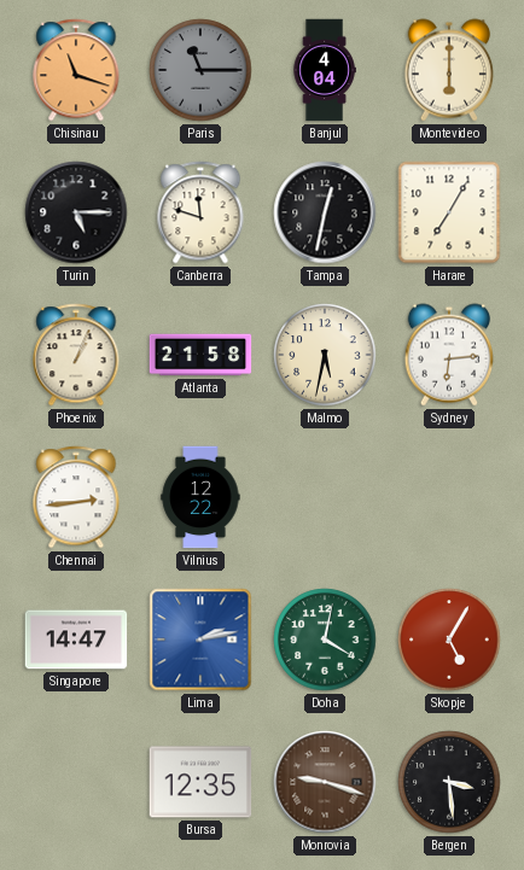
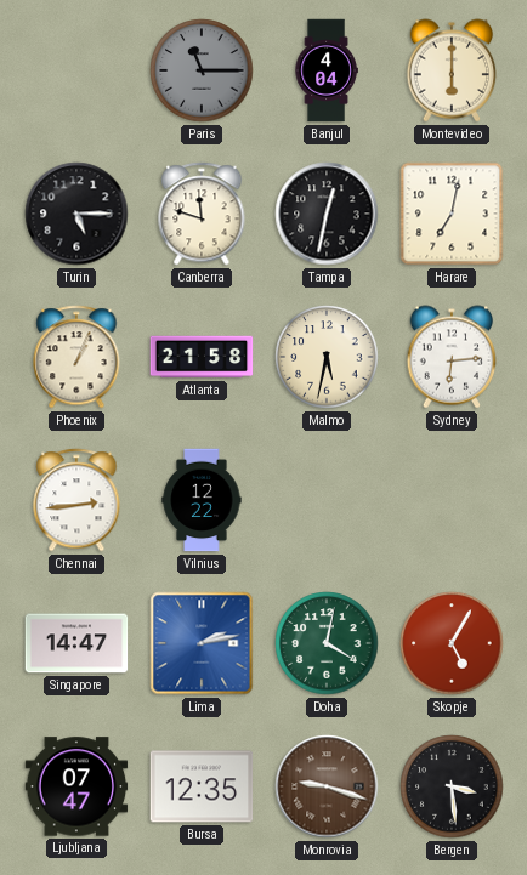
Chisinau: 11:18 -> none (76, 70)
Harare: 7:05 -> 7:02 (452, 214)
Ljubljana: none -> 07:47 (76, 786)
